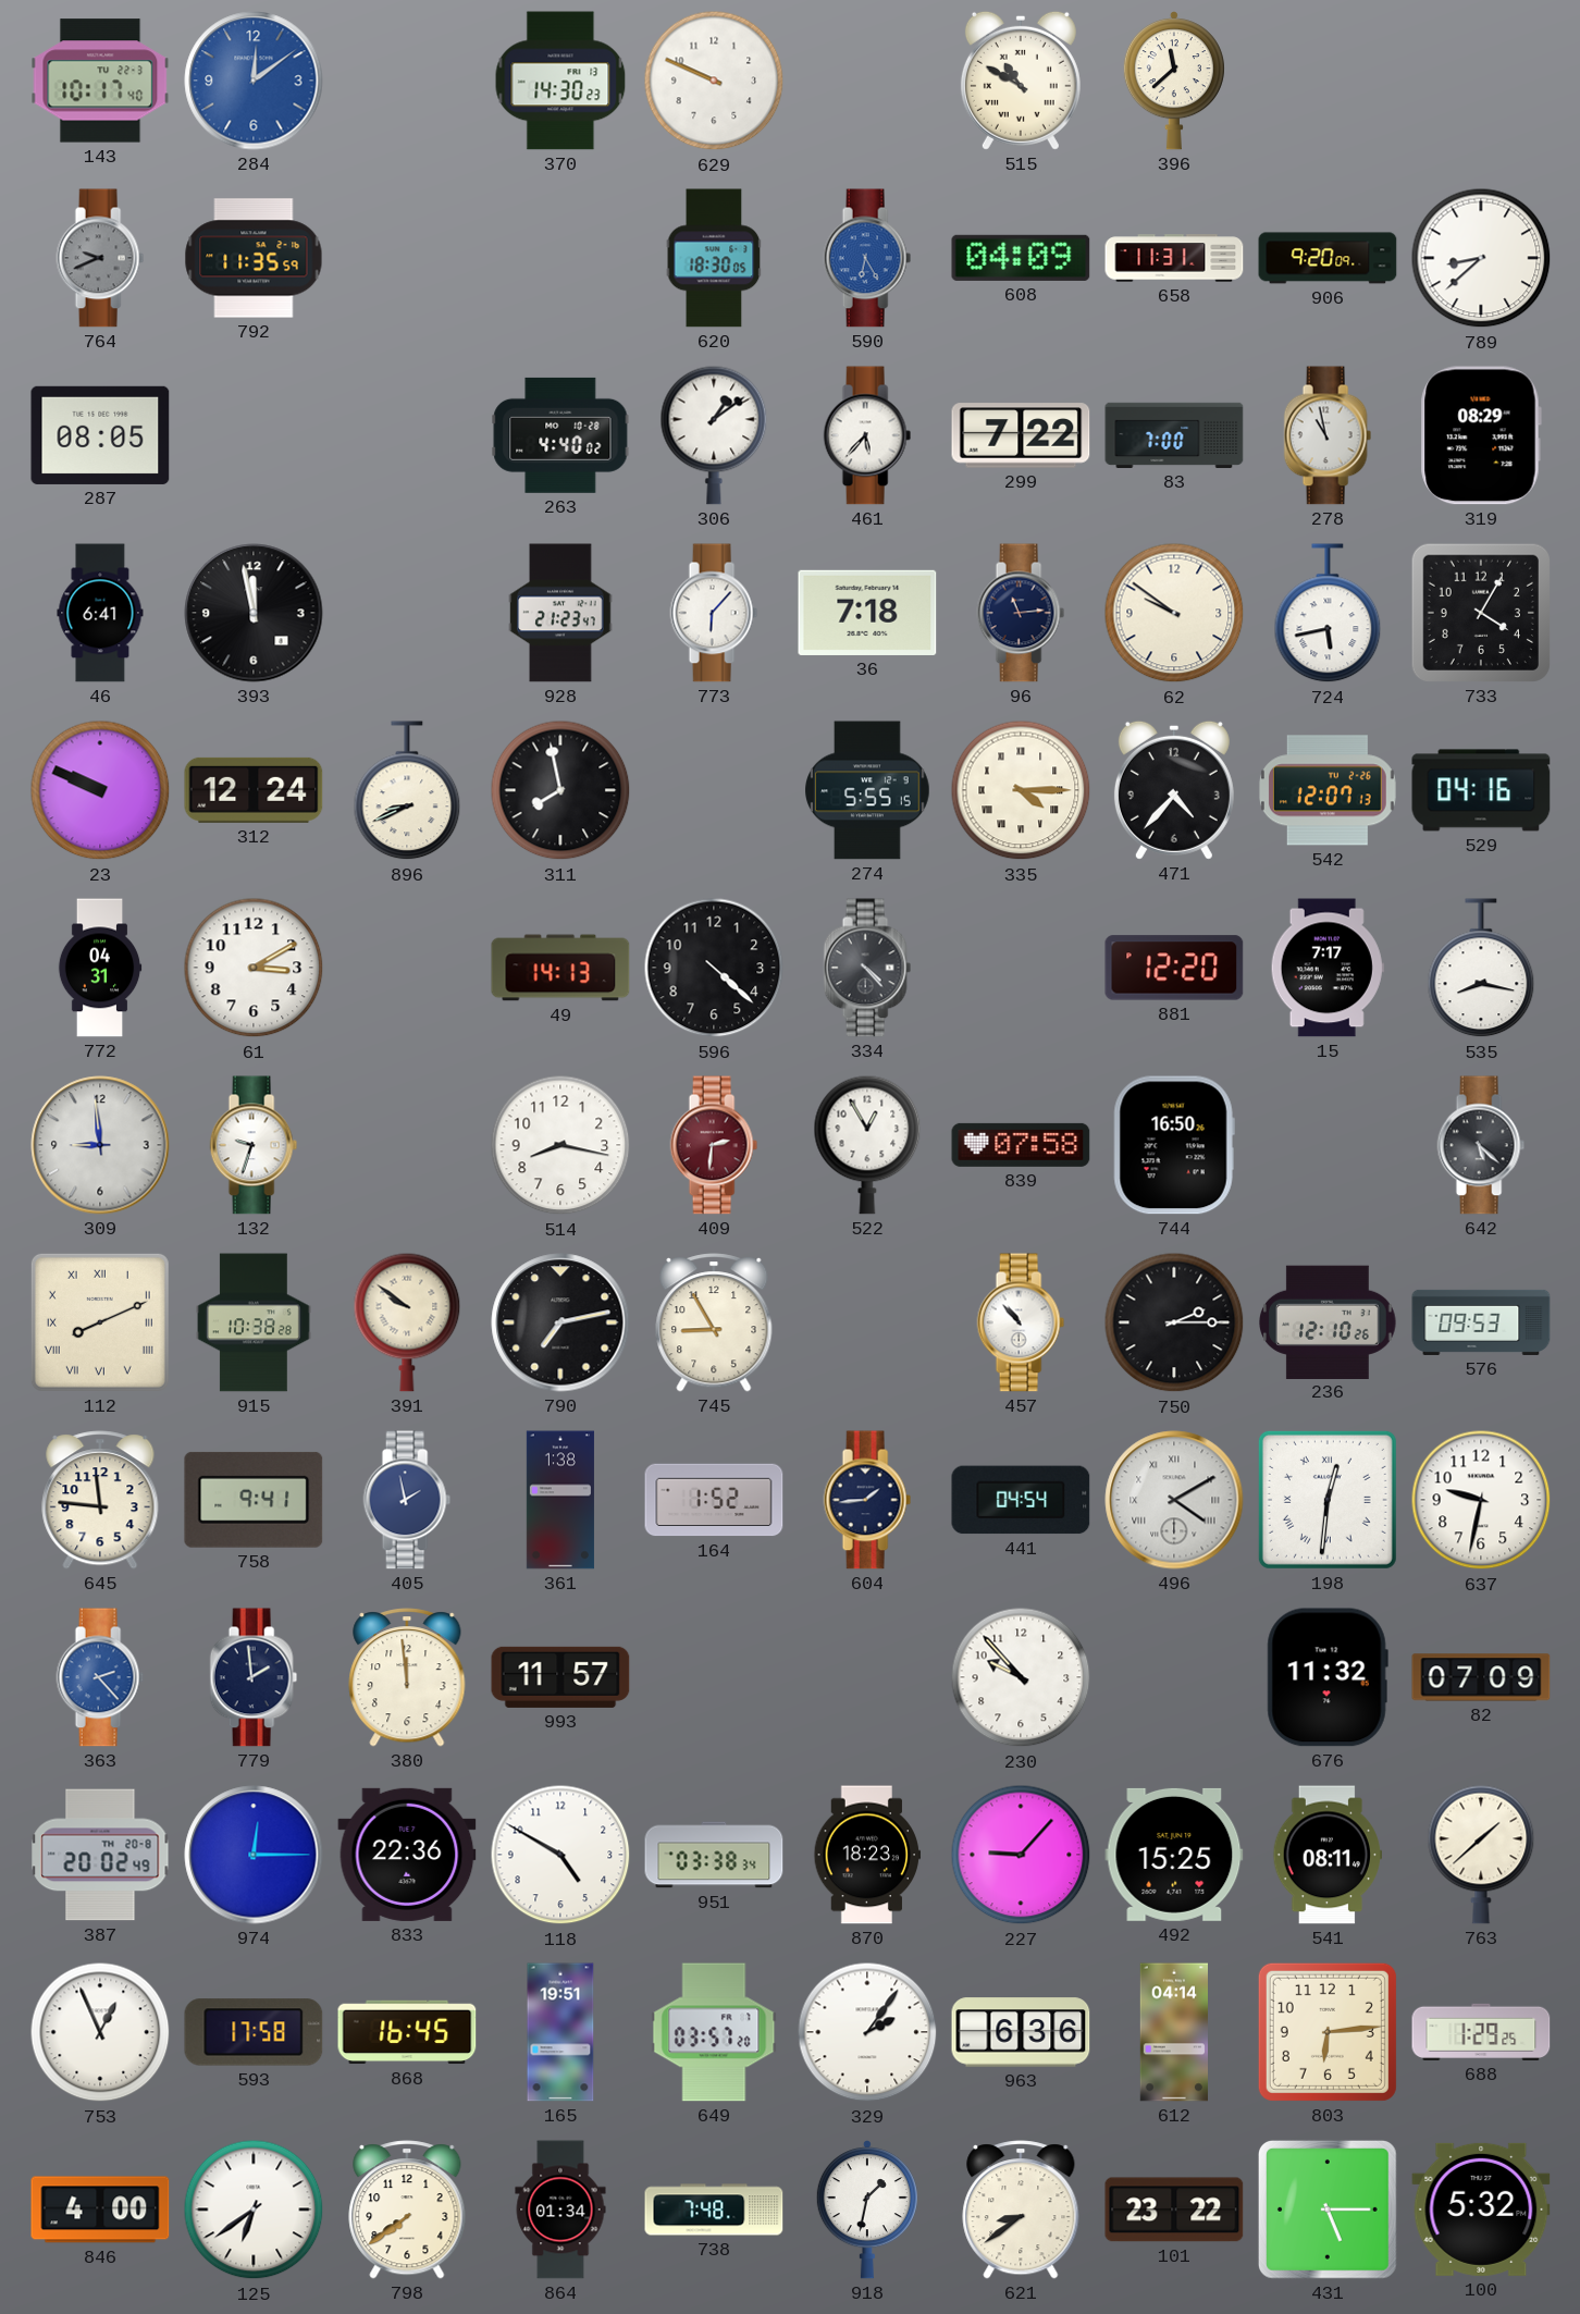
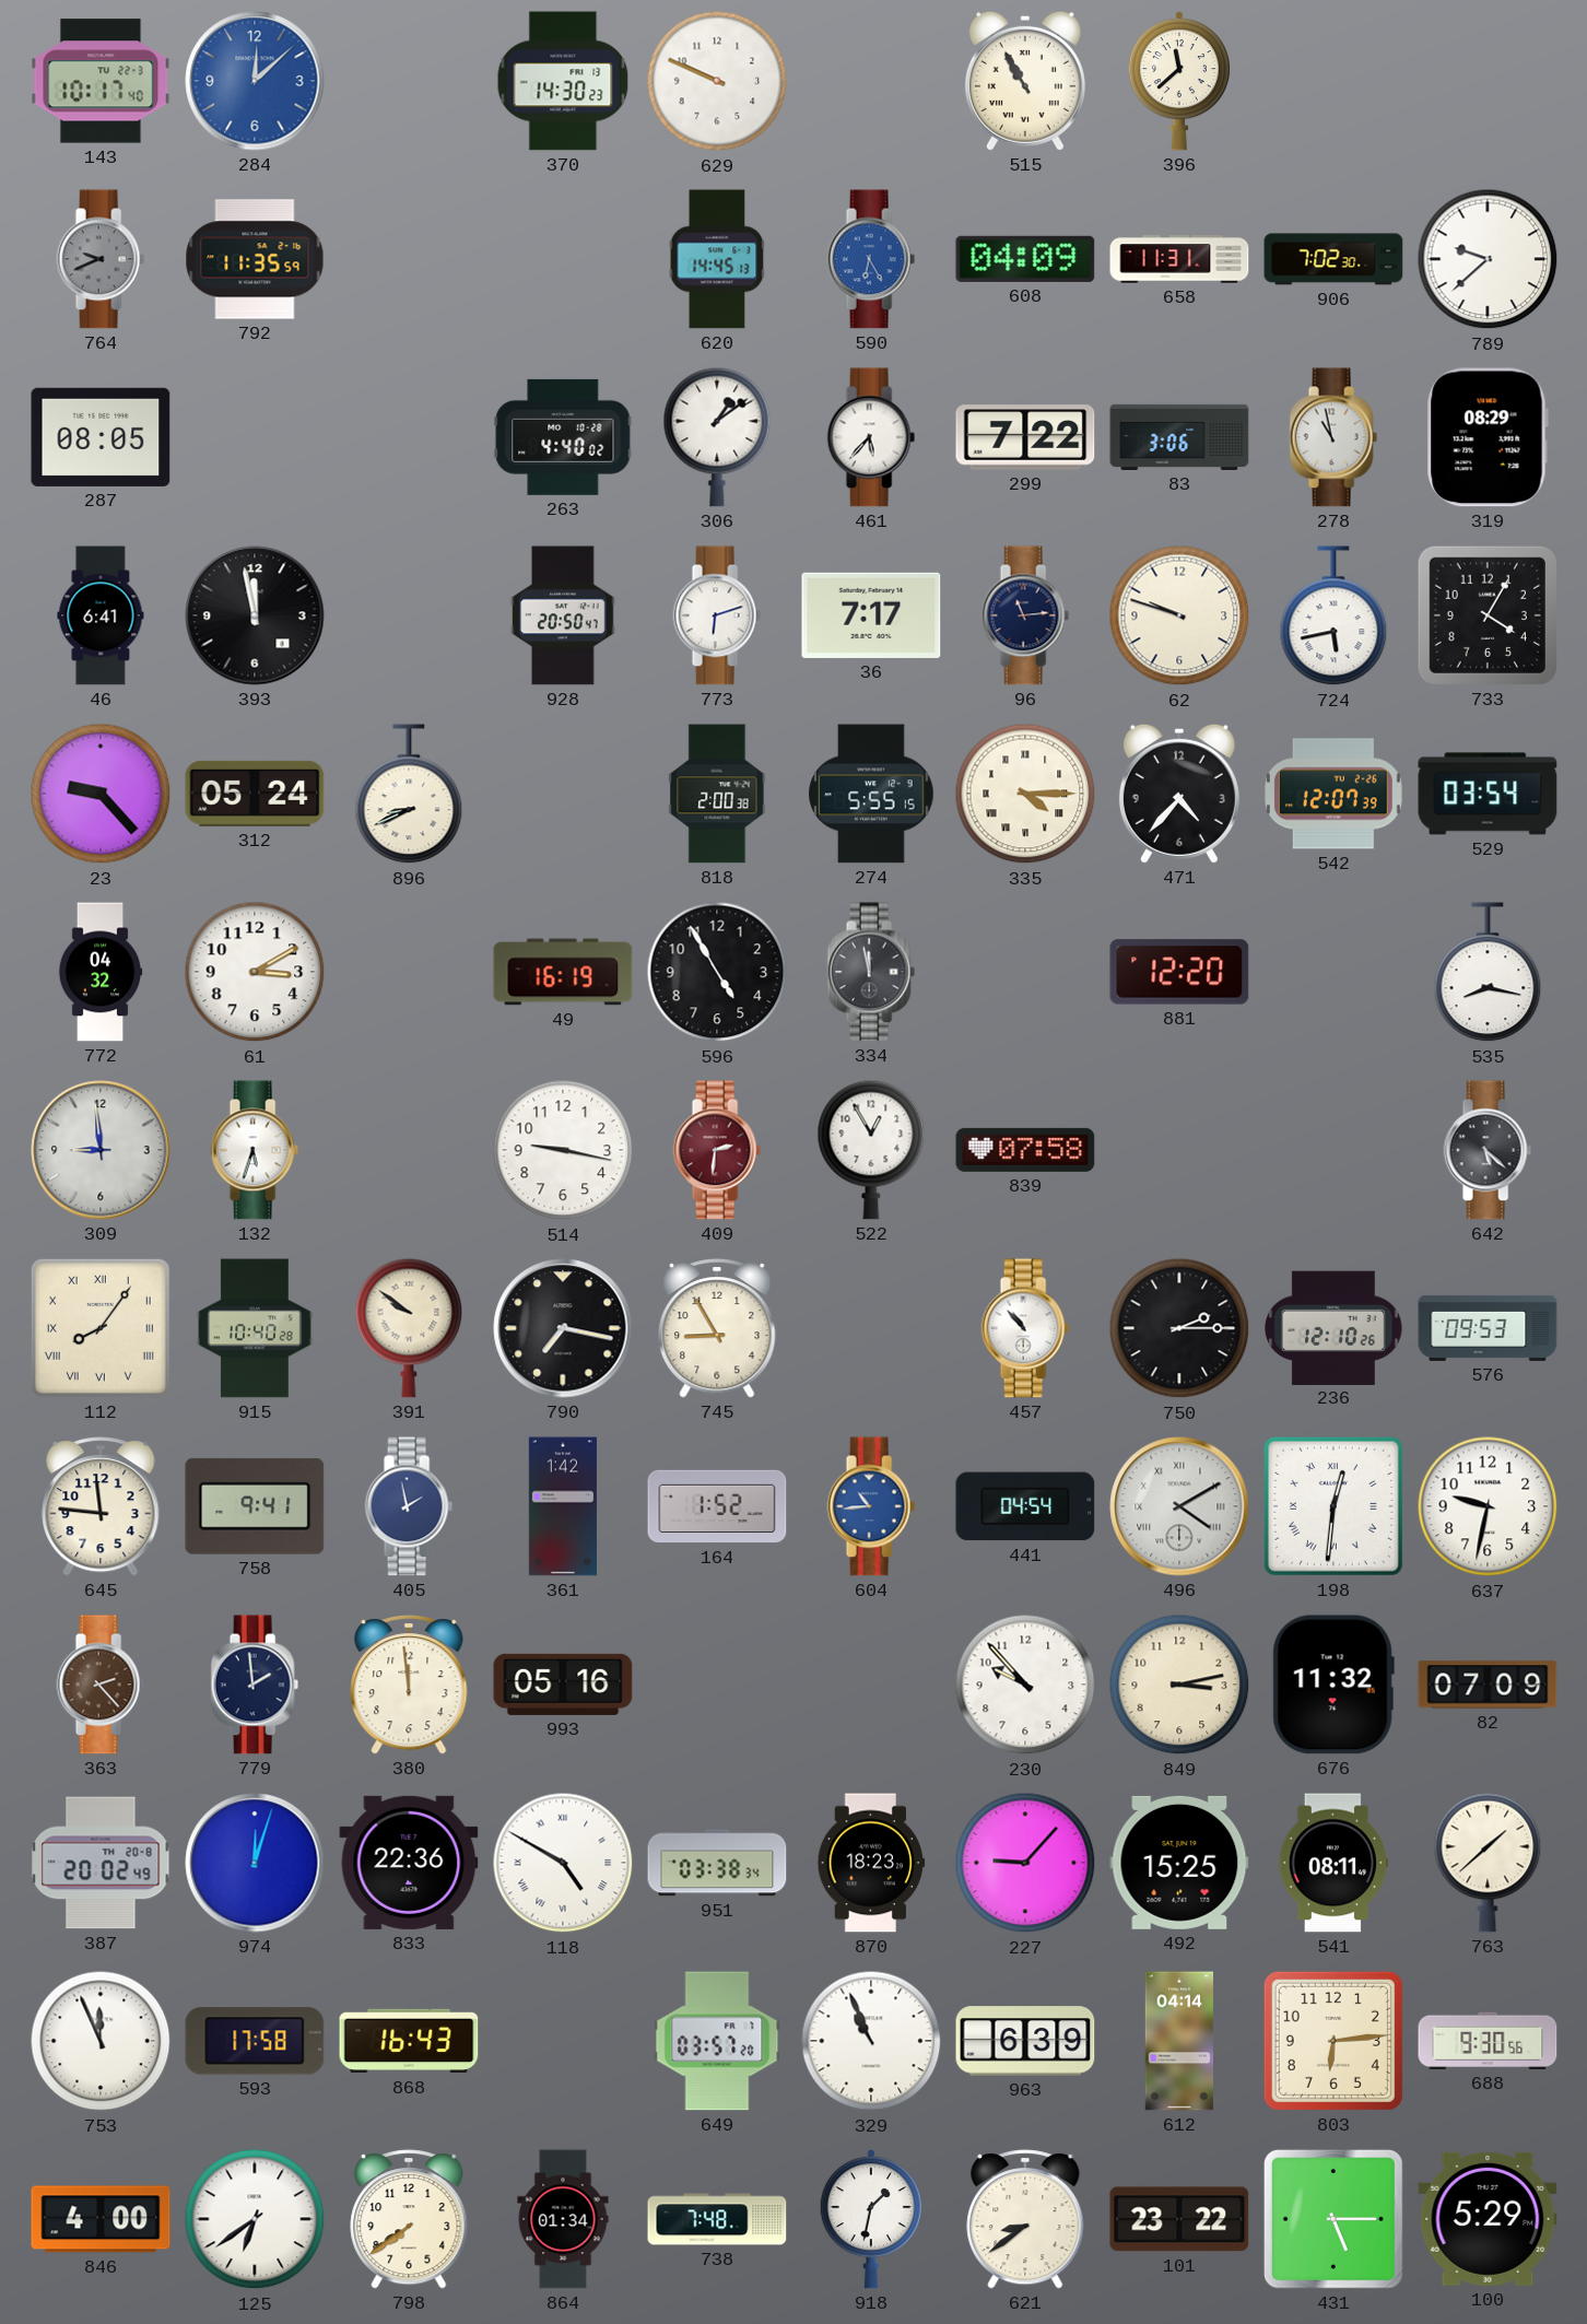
284: 12:09 -> 12:08 (255, 81)
515: 10:50 -> 10:55 (1025, 81)
620: 18:30 -> 14:45 (717, 259)
906: 9:20 -> 7:02 (1333, 259)
789: 8:38 -> 9:38 (1488, 259)
83: 7:00 -> 3:06 (1179, 437)
928: 21:23 -> 20:50 (563, 615)
773: 6:07 -> 6:12 (717, 615)
36: 7:18 -> 7:17 (871, 615)
62: 9:51 -> 9:48 (1179, 615)
23: 9:49 -> 9:23 (101, 794)
312: 12:24 -> 05:24 (255, 794)
311: 7:58 -> none (560, 790)
818: none -> 2:00 (717, 794)
542: 12:07:13 -> 12:07:39 (1333, 794)
529: 04:16 -> 03:54 (1488, 794)
772: 04:31 -> 04:32 (101, 972)
49: 14:13 -> 16:19 (563, 972)
596: 4:22 -> 4:55 (717, 972)
334: 4:23 -> 11:58 (871, 972)
15: 7:17 -> none (1328, 968)
132: 9:33 -> 5:33 (255, 1150)
514: 8:17 -> 9:17 (563, 1150)
744: 16:50 -> none (1174, 1145)
112: 8:11 -> 8:06 (101, 1328)
915: 10:38 -> 10:40 (256, 1328)
790: 7:13 -> 7:17 (563, 1328)
361: 1:38 -> 1:42 (563, 1506)
604: 1:44 -> 10:44 (871, 1506)
604 dial: navy -> blue (871, 1506)
363 dial: blue -> brown (101, 1685)
993: 11:57 -> 05:16 (563, 1685)
849: none -> 3:13 (1179, 1685)
974: 12:15 -> 12:03 (255, 1863)
118 numerals: Arabic -> Roman (563, 1863)
753: 12:56 -> 11:56 (101, 2041)
868: 16:45 -> 16:43 (409, 2041)
165: 19:51 -> none (560, 2032)
329: 2:06 -> 10:56 (871, 2041)
963: 6:36 -> 6:39 (1025, 2041)
688: 1:29 -> 9:30 (1488, 2041)
100: 5:32 -> 5:29 (1488, 2219)
